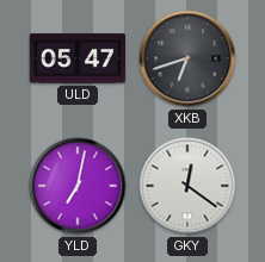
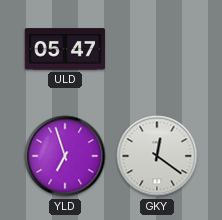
XKB: 6:42 -> none (187, 58)
YLD: 7:02 -> 6:57 (65, 156)
